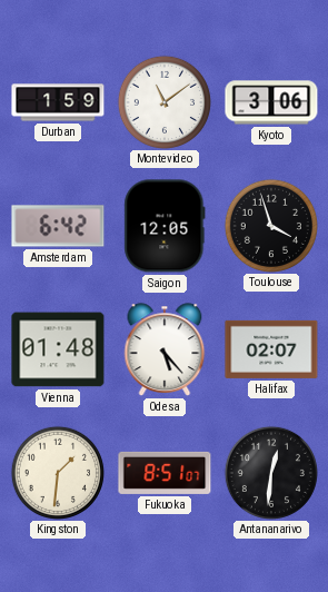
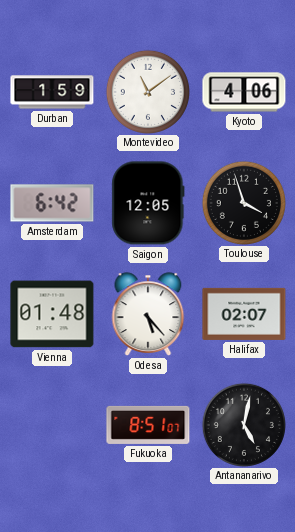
Kyoto: 3:06 -> 4:06 (244, 92)
Kingston: 1:31 -> none (57, 472)
Antananarivo: 12:31 -> 5:02 (243, 424)
